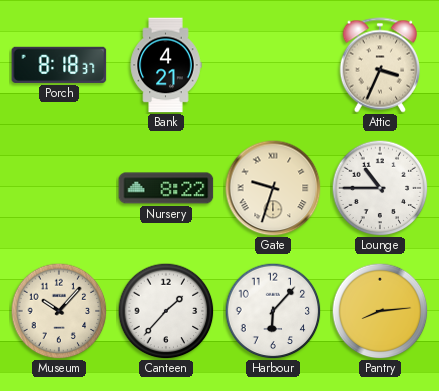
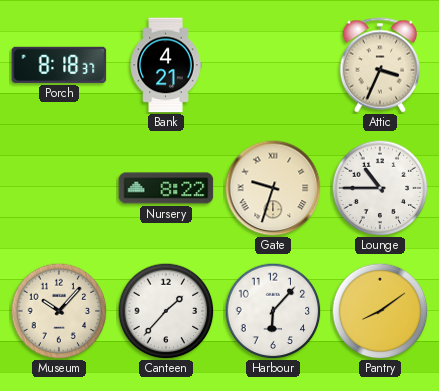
Pantry: 8:14 -> 8:09 (380, 311)
